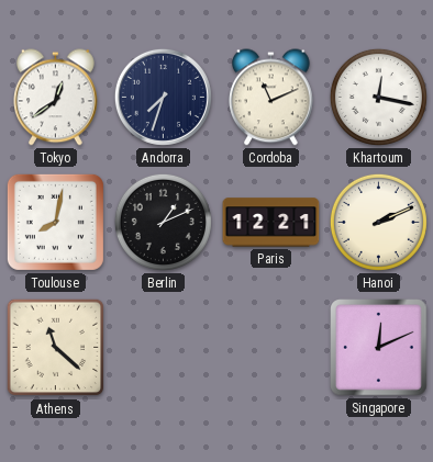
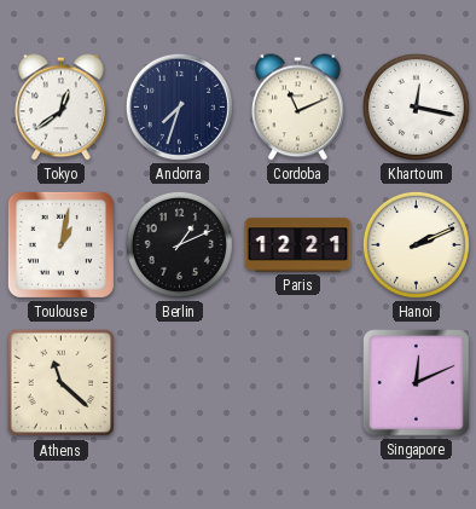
Toulouse: 8:02 -> 1:02 (60, 244)
